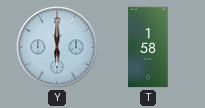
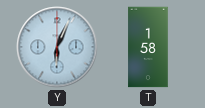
Y: 6:00 -> 6:04 (57, 47)
